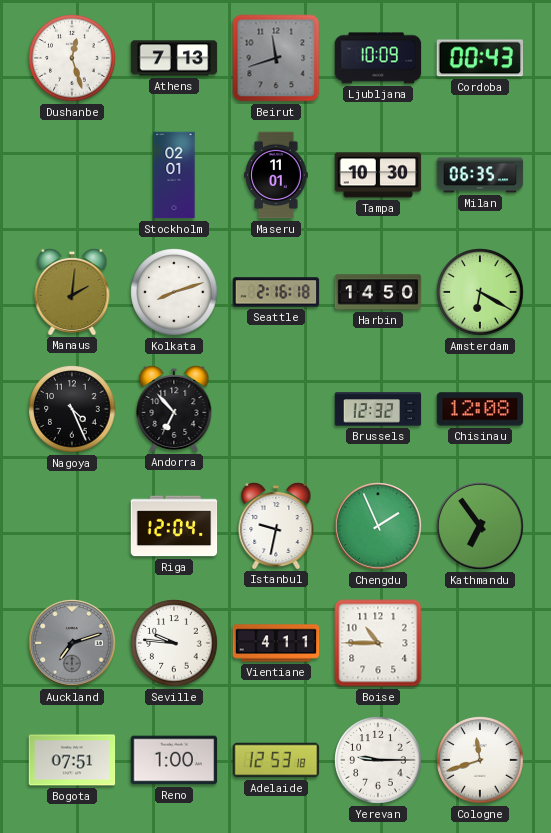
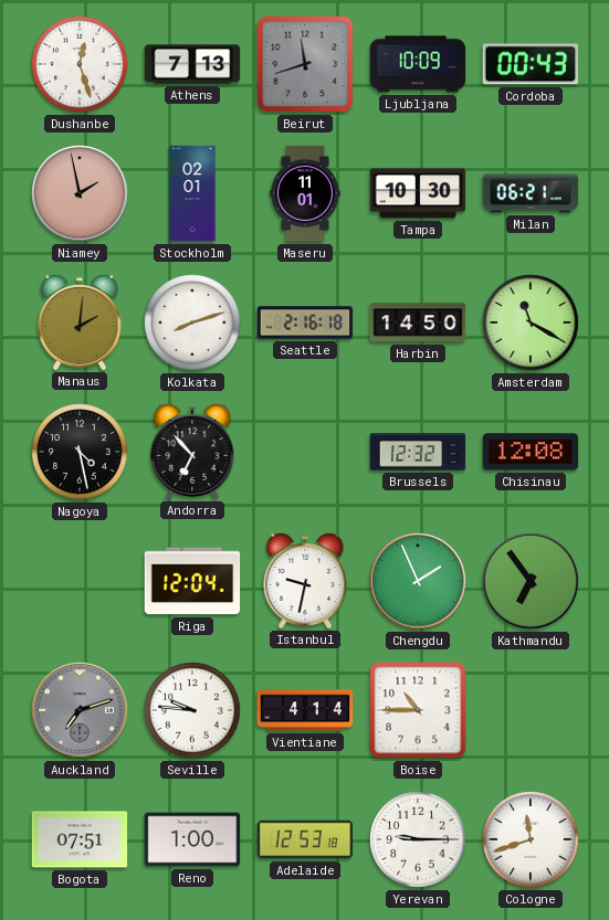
Niamey: none -> 1:58 (80, 193)
Milan: 06:35 -> 06:21 (531, 193)
Amsterdam: 6:20 -> 11:20 (531, 322)
Nagoya: 4:26 -> 4:28 (80, 452)
Vientiane: 4:11 -> 4:14 (305, 710)
